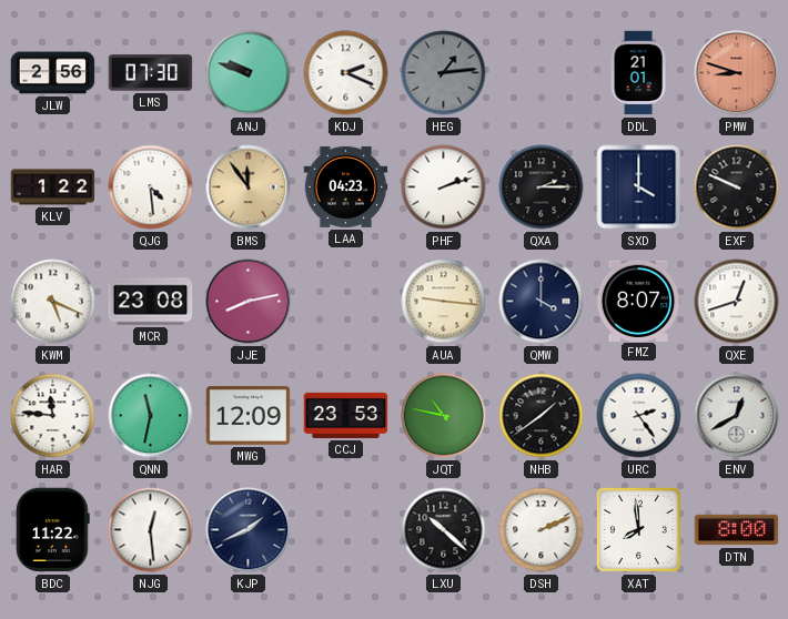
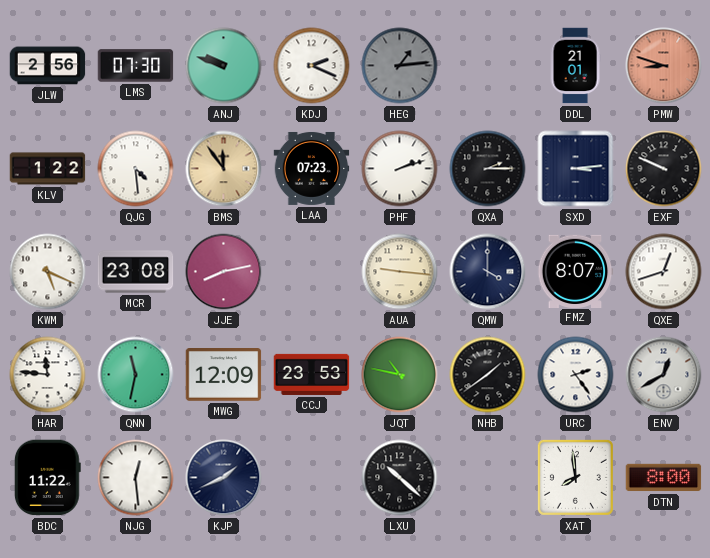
LAA: 04:23 -> 07:23 (312, 168)
SXD: 4:00 -> 3:14 (576, 169)
DSH: 2:11 -> none (542, 530)
